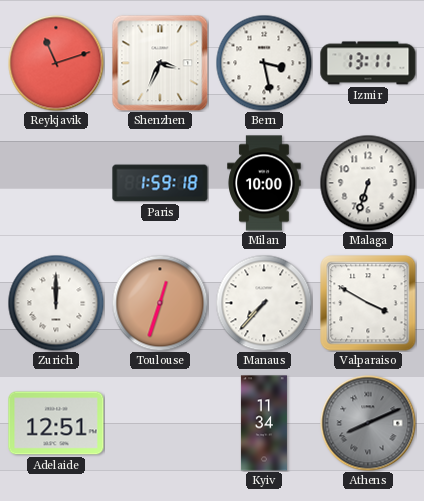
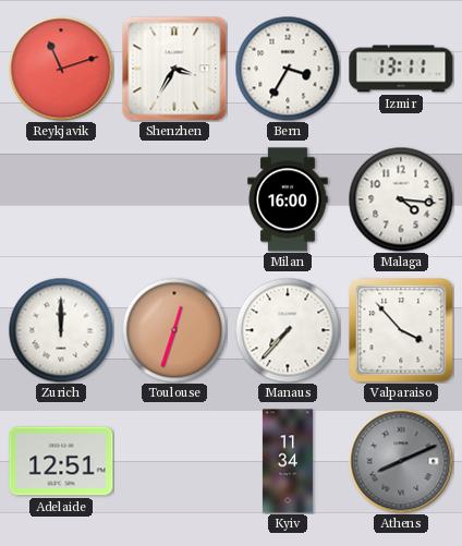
Shenzhen: 3:34 -> 3:35 (174, 69)
Bern: 3:28 -> 3:35 (288, 69)
Paris: 1:59 -> none (160, 183)
Milan: 10:00 -> 16:00 (288, 199)
Malaga: 6:33 -> 4:16 (401, 199)
Valparaiso: 3:50 -> 3:53 (401, 330)
